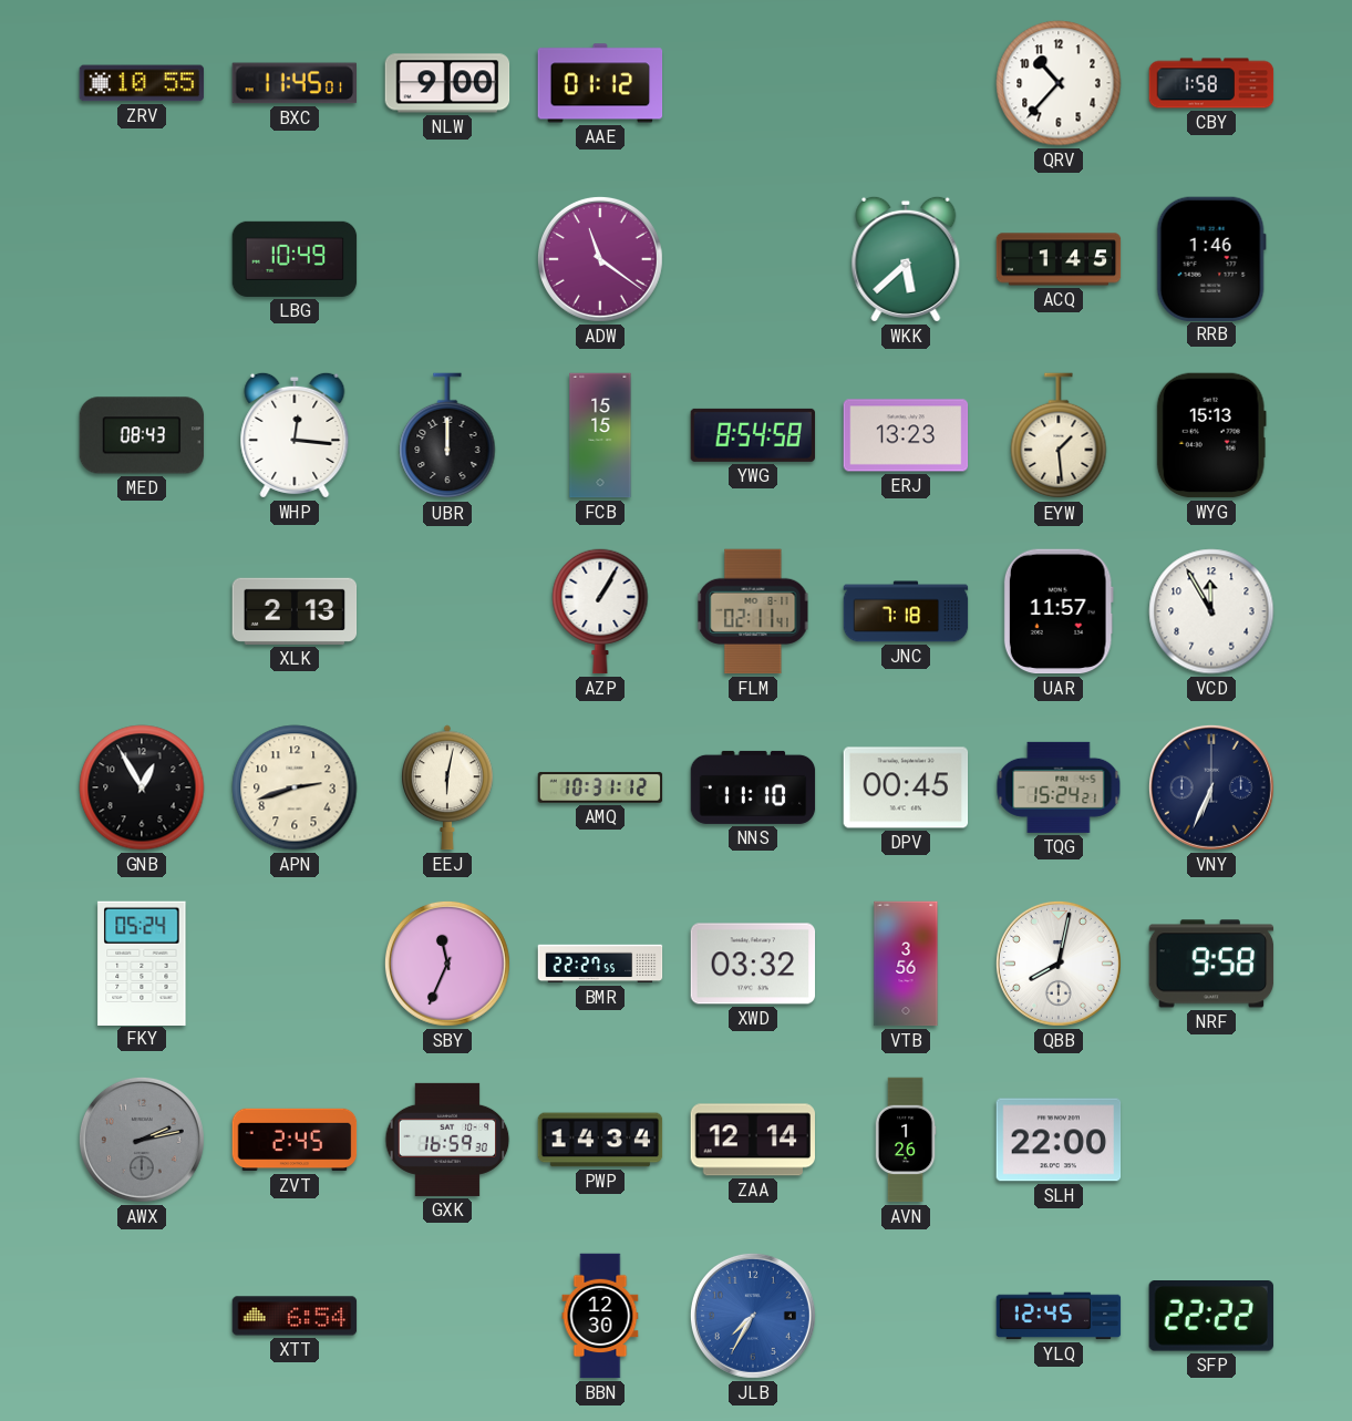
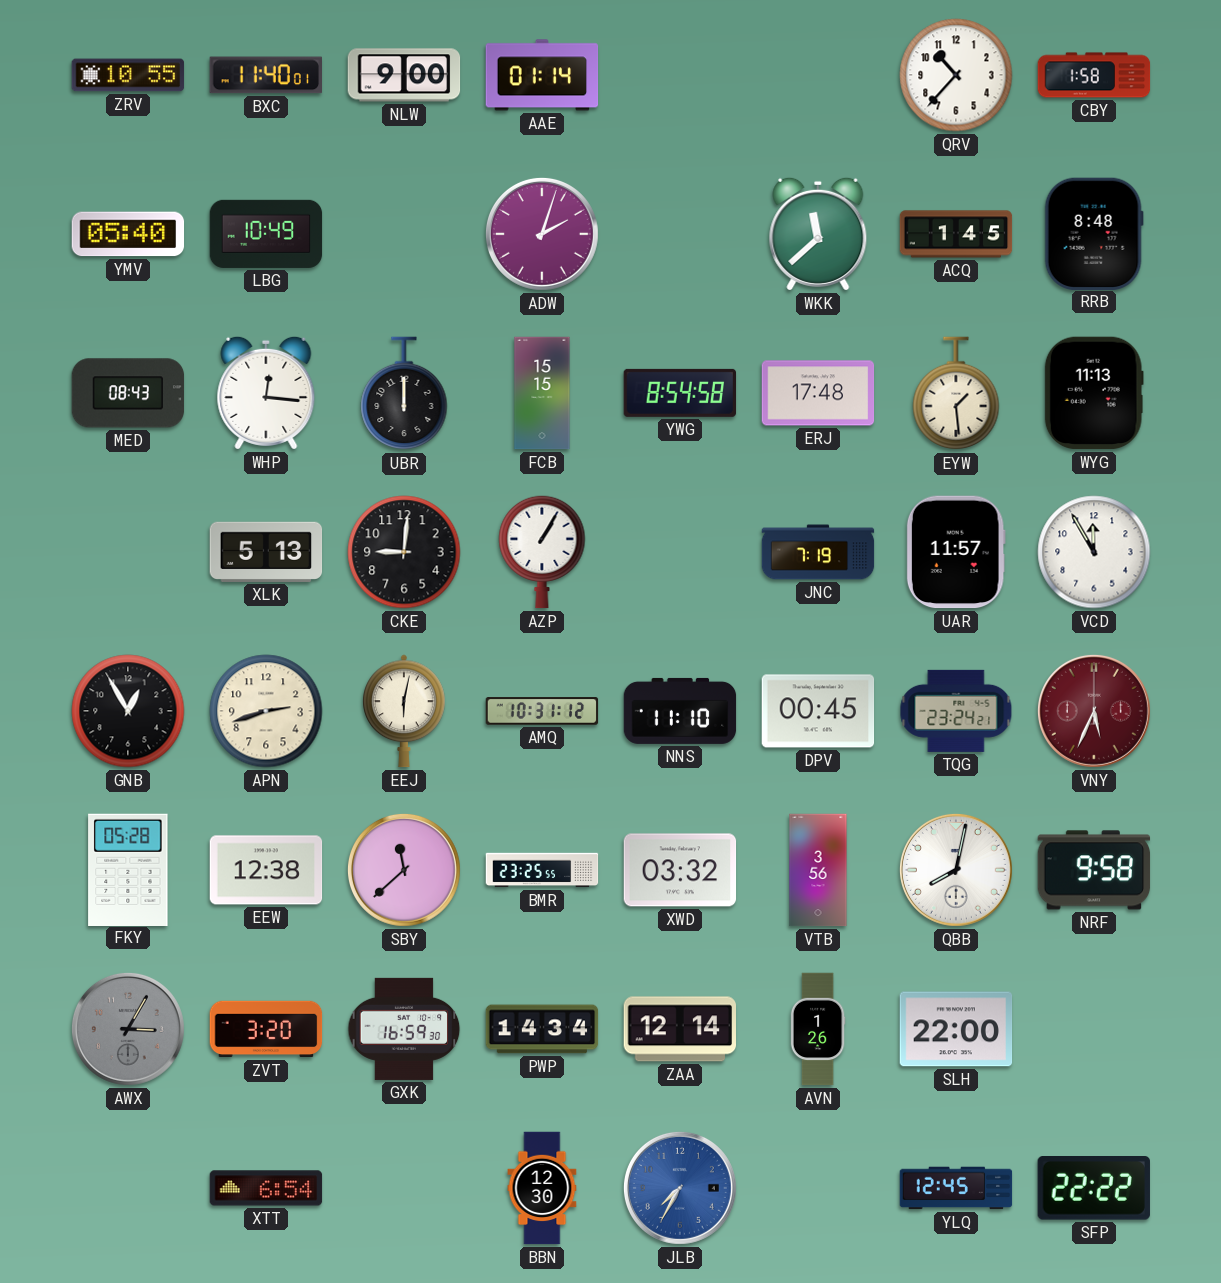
BXC: 11:45 -> 11:40 (265, 75)
AAE: 01:12 -> 01:14 (542, 75)
YMV: none -> 05:40 (128, 234)
ADW: 11:21 -> 2:03 (542, 234)
WKK: 5:38 -> 11:38 (818, 234)
RRB: 1:46 -> 8:48 (1094, 233)
ERJ: 13:23 -> 17:48 (818, 393)
WYG: 15:13 -> 11:13 (1094, 393)
XLK: 2:13 -> 5:13 (266, 552)
CKE: none -> 9:01 (404, 552)
FLM: 02:11 -> none (753, 611)
JNC: 7:18 -> 7:19 (818, 552)
TQG: 15:24 -> 23:24 (956, 711)
VNY: 6:34 -> 5:34 (1094, 711)
VNY dial: navy -> burgundy (1094, 711)
FKY: 05:24 -> 05:28 (128, 869)
EEW: none -> 12:38 (266, 870)
SBY: 11:34 -> 11:38 (404, 870)
BMR: 22:27 -> 23:25 (542, 870)
AWX: 2:13 -> 3:05 (128, 1029)
ZVT: 2:45 -> 3:20 (266, 1029)
